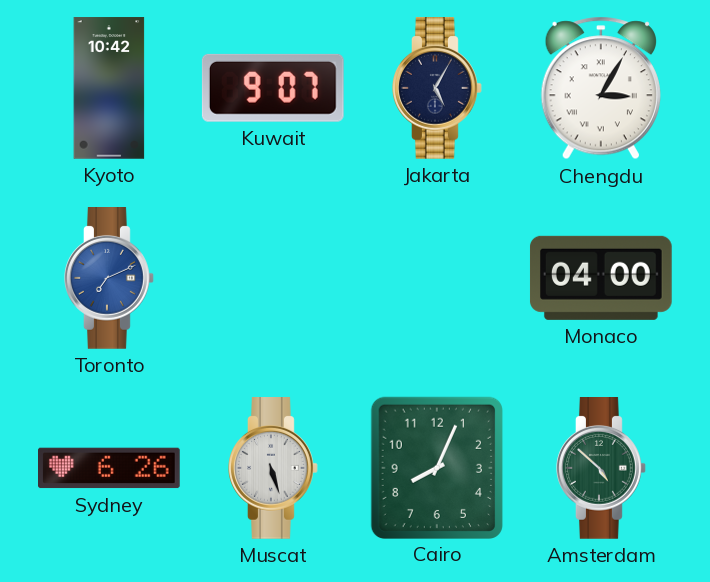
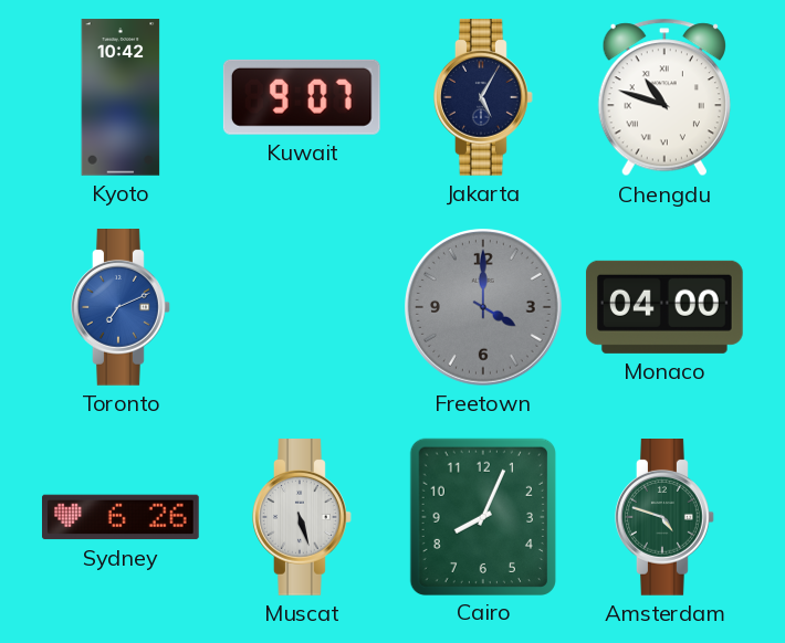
Chengdu: 3:05 -> 10:48 (664, 97)
Freetown: none -> 4:00 (484, 308)
Amsterdam: 4:52 -> 4:48 (664, 518)
